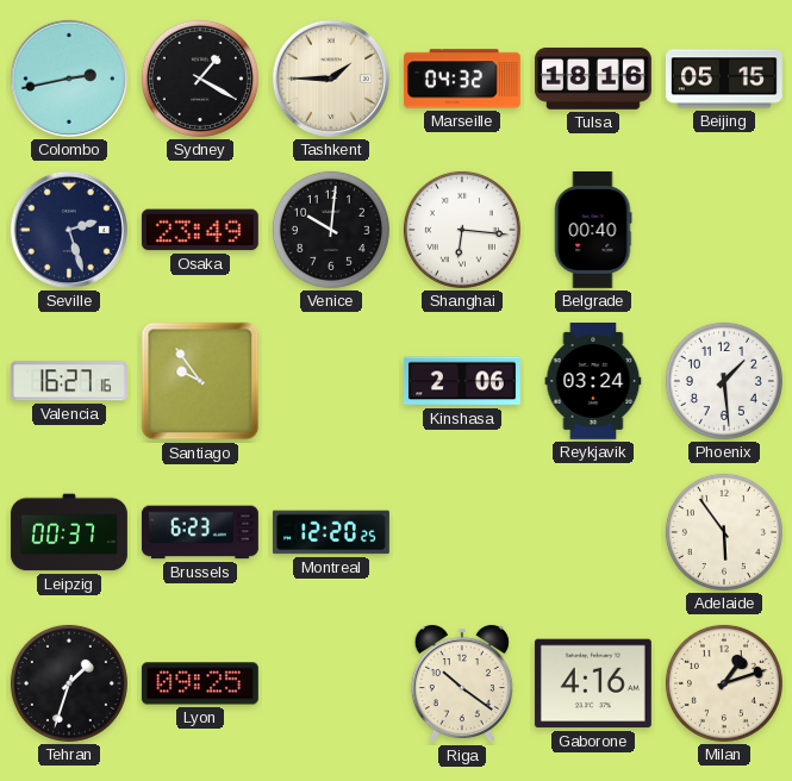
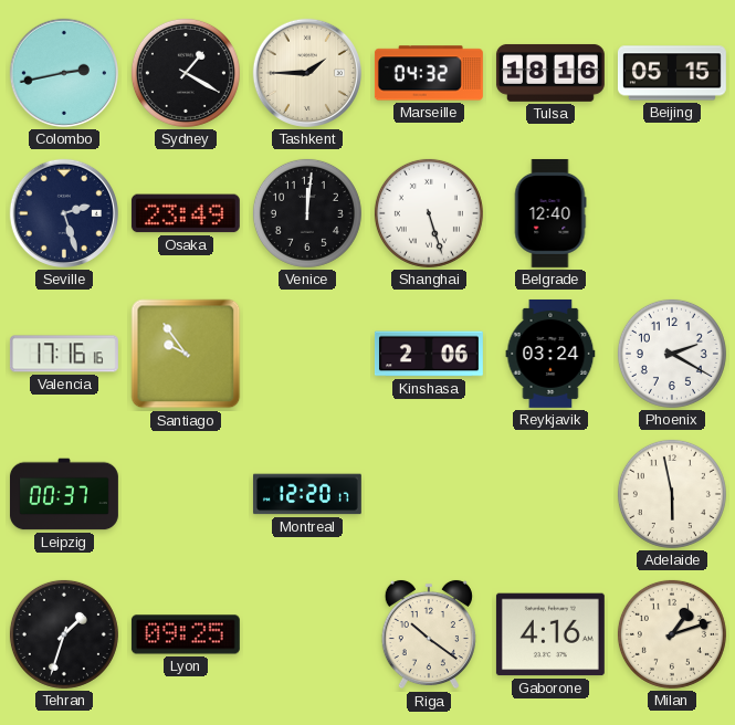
Venice: 10:01 -> 12:01 (307, 213)
Shanghai: 6:16 -> 5:27 (429, 213)
Belgrade: 00:40 -> 12:40 (550, 213)
Valencia: 16:27 -> 17:16 (64, 354)
Phoenix: 1:29 -> 2:20 (672, 354)
Brussels: 6:23 -> none (200, 532)
Montreal: 12:20:25 -> 12:20:17 (307, 494)
Adelaide: 5:54 -> 5:58 (672, 494)
